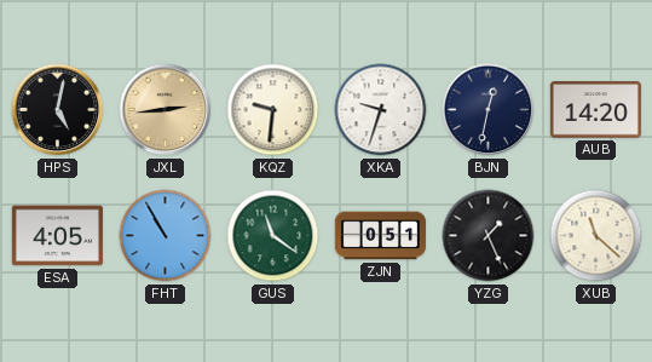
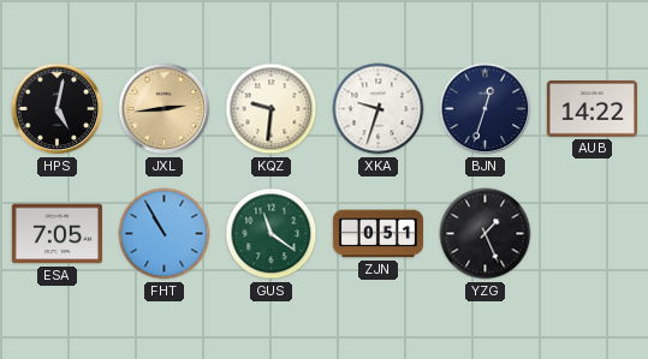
BJN: 12:32 -> 12:33 (486, 109)
AUB: 14:20 -> 14:22 (591, 109)
ESA: 4:05 -> 7:05 (57, 234)
XUB: 11:22 -> none (596, 236)
